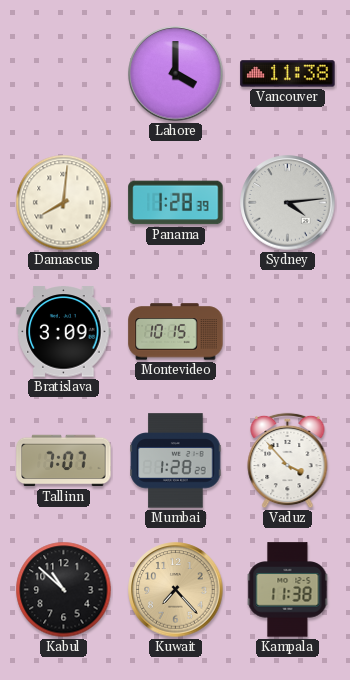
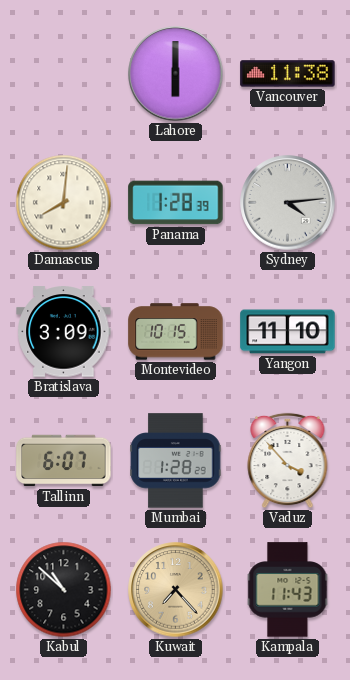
Lahore: 4:00 -> 6:00 (176, 74)
Yangon: none -> 11:10 (288, 332)
Tallinn: 7:07 -> 6:07 (64, 461)
Kampala: 11:38 -> 11:43 (288, 590)
